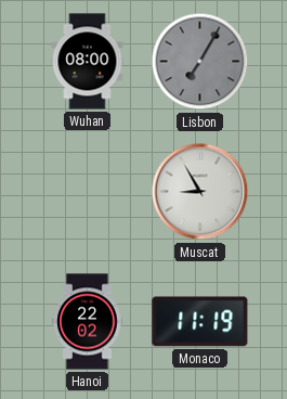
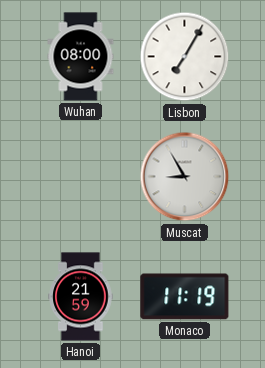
Lisbon dial: grey -> white (185, 57)
Hanoi: 22:02 -> 21:59 (81, 297)
